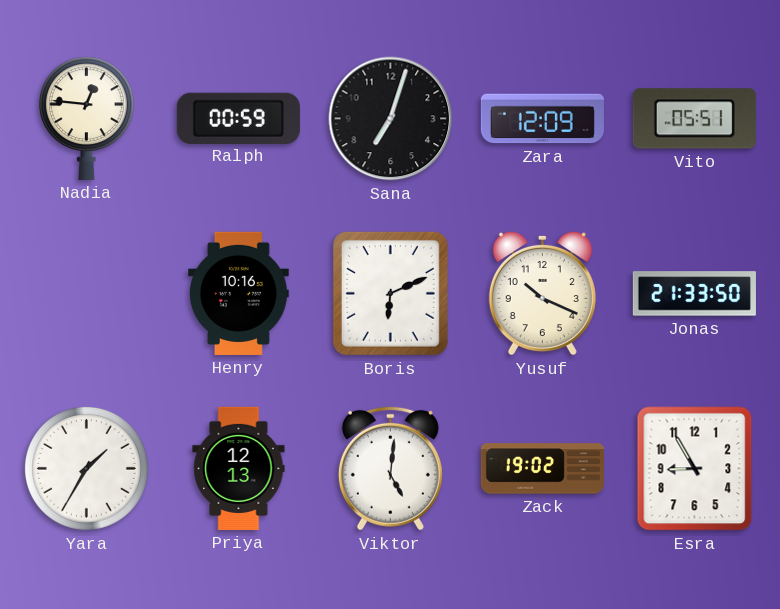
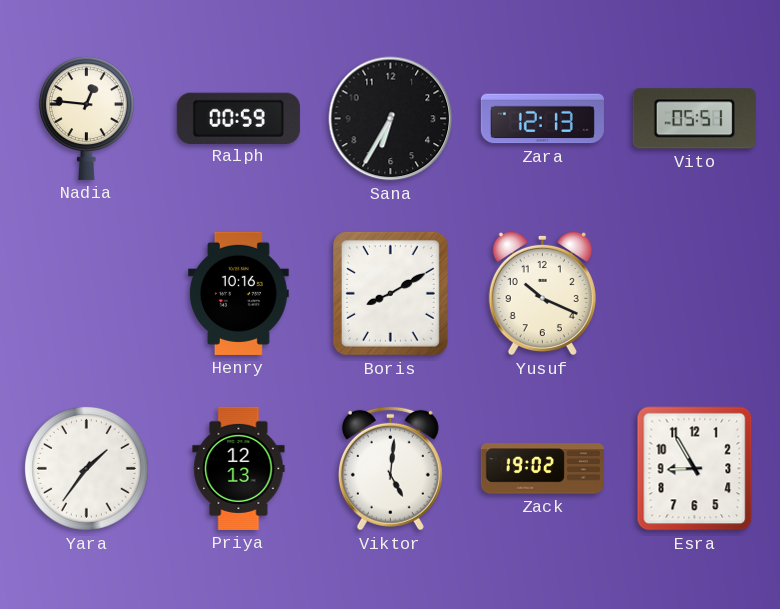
Sana: 7:03 -> 6:35 (391, 119)
Zara: 12:09 -> 12:13 (542, 119)
Boris: 6:11 -> 8:10 (390, 293)
Jonas: 21:33 -> none (694, 294)
Yara: 1:35 -> 1:36 (87, 468)
